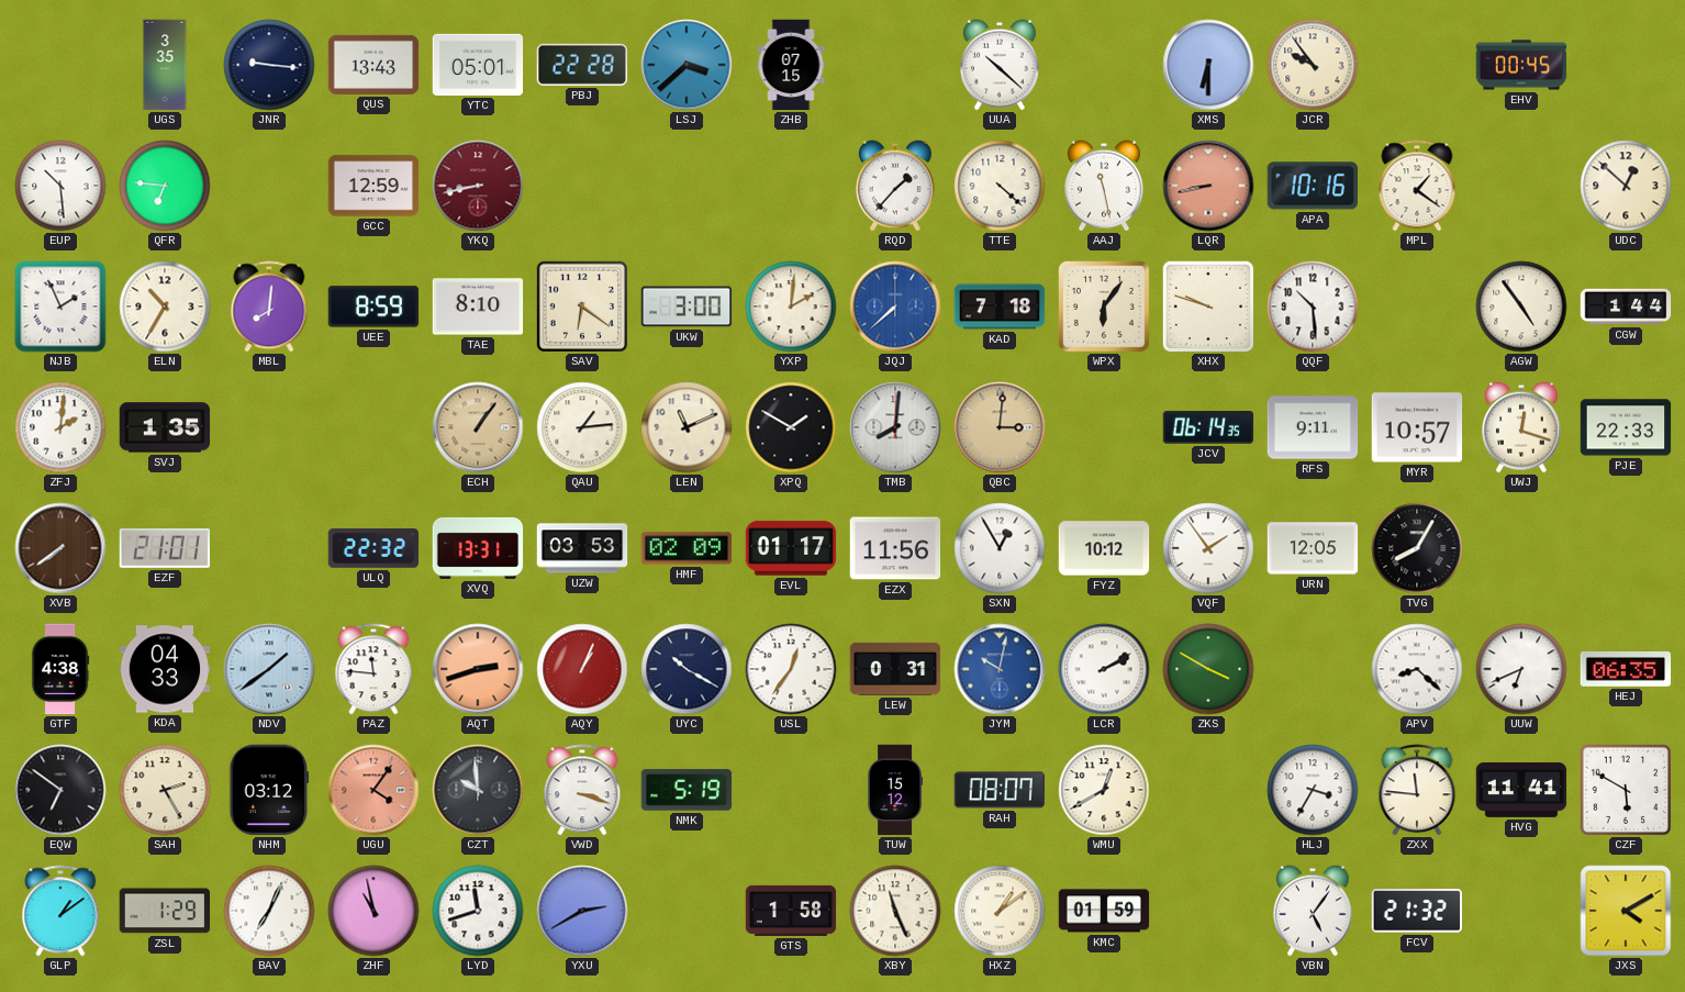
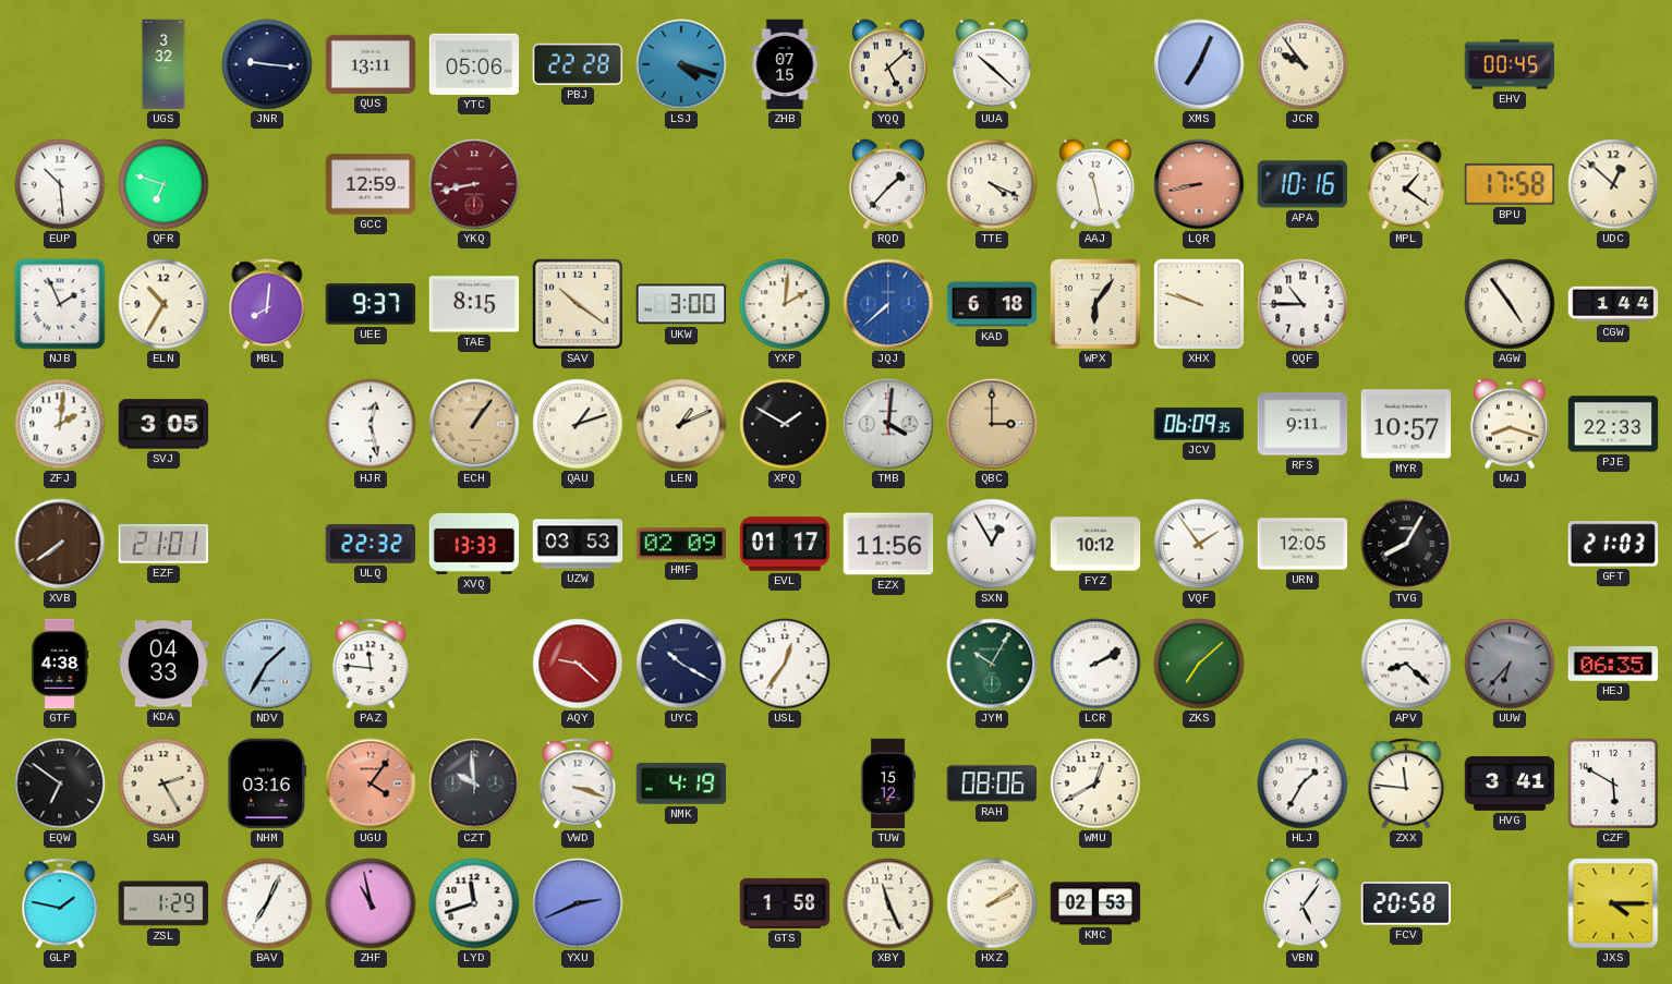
UGS: 3:35 -> 3:32 (163, 64)
QUS: 13:43 -> 13:11 (371, 64)
YTC: 05:01 -> 05:06 (474, 64)
LSJ: 3:38 -> 4:18 (681, 64)
YQQ: none -> 5:08 (888, 64)
XMS: 6:30 -> 7:04 (1199, 64)
QFR: 6:46 -> 6:48 (163, 184)
TTE: 4:22 -> 4:19 (992, 184)
BPU: none -> 17:58 (1510, 184)
UEE: 8:59 -> 9:37 (371, 304)
TAE: 8:10 -> 8:15 (474, 304)
SAV: 6:21 -> 10:21 (577, 303)
KAD: 7:18 -> 6:18 (992, 304)
QQF: 10:29 -> 10:45 (1303, 304)
SVJ: 1:35 -> 3:05 (163, 424)
HJR: none -> 12:28 (371, 424)
QAU: 1:14 -> 1:12 (578, 424)
LEN: 11:11 -> 1:11 (681, 424)
TMB: 8:01 -> 4:01 (888, 424)
QBC: 3:01 -> 3:00 (992, 424)
JCV: 06:14 -> 06:09 (1199, 425)
UWJ: 12:18 -> 8:18 (1510, 424)
XVQ: 13:31 -> 13:33 (474, 544)
GFT: none -> 21:03 (1613, 544)
NDV: 1:39 -> 1:35 (267, 664)
AQT: 2:42 -> none (478, 669)
AQY: 1:04 -> 9:22 (578, 664)
LEW: 0:31 -> none (895, 669)
JYM: 10:02 -> 10:05 (992, 664)
JYM dial: blue -> green (992, 664)
ZKS: 3:50 -> 7:08 (1199, 664)
UUW: 6:41 -> 6:37 (1510, 664)
UUW dial: white -> grey (1510, 664)
NHM: 03:12 -> 03:16 (267, 783)
NMK: 5:19 -> 4:19 (681, 783)
RAH: 08:07 -> 08:06 (991, 783)
HLJ: 3:35 -> 1:35 (1303, 783)
HVG: 11:41 -> 3:41 (1510, 785)
GLP: 1:09 -> 1:47 (60, 903)
YXU: 2:40 -> 2:41 (578, 903)
HXZ: 1:09 -> 2:09 (992, 903)
KMC: 01:59 -> 02:53 (1095, 903)
FCV: 21:32 -> 20:58 (1405, 904)
JXS: 4:10 -> 4:15 (1613, 903)
